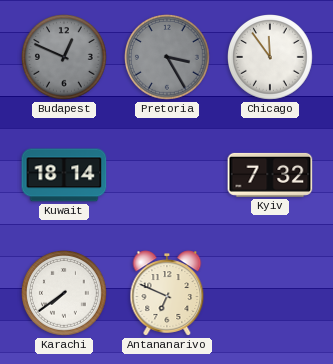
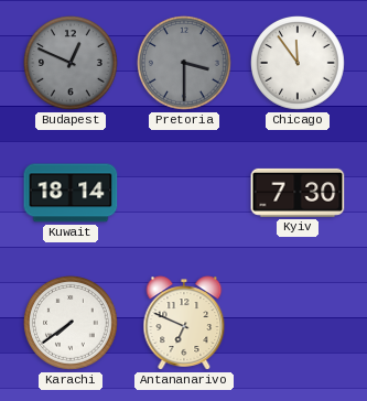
Pretoria: 3:25 -> 3:30 (185, 64)
Kyiv: 7:32 -> 7:30 (298, 193)
